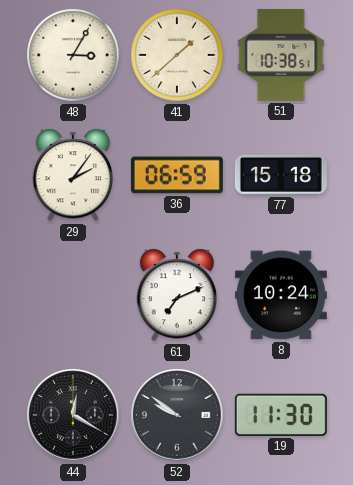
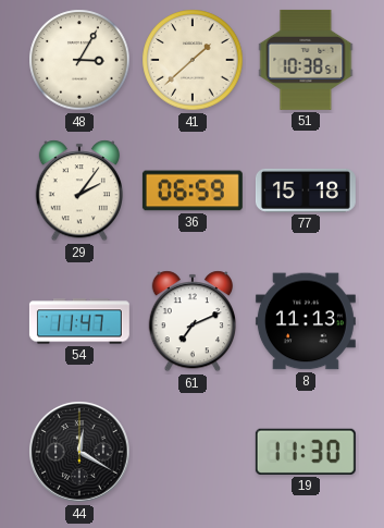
54: none -> 11:47 (79, 321)
8: 10:24 -> 11:13 (306, 321)
52: 9:51 -> none (177, 415)
